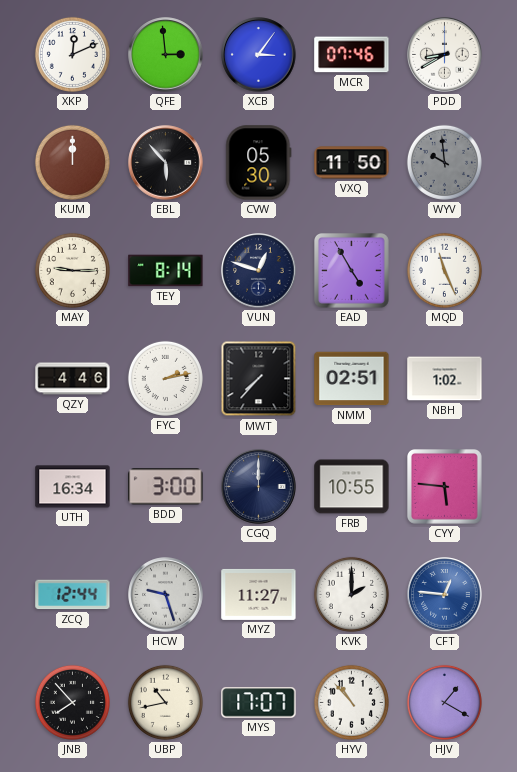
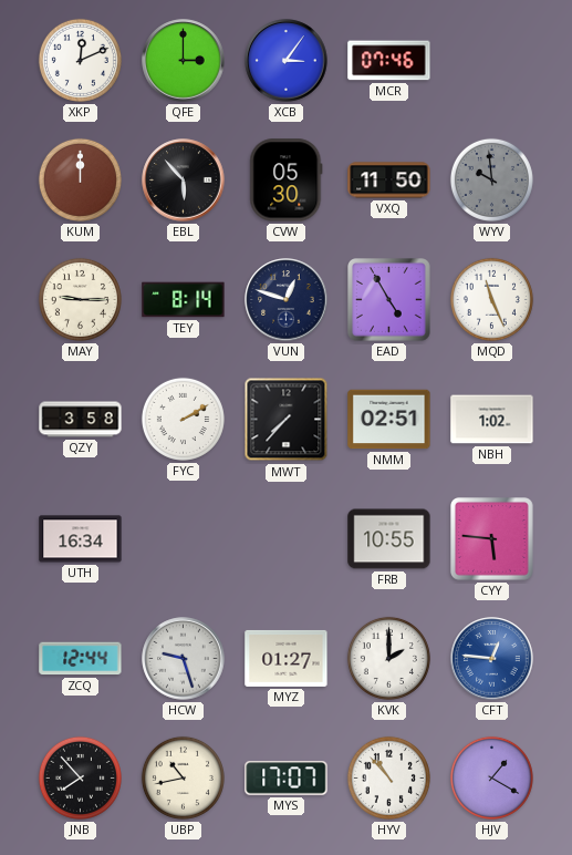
QFE: 2:59 -> 3:00 (184, 61)
PDD: 8:40 -> none (445, 55)
QZY: 4:46 -> 3:58 (81, 420)
FYC: 2:13 -> 2:10 (183, 419)
BDD: 3:00 -> none (166, 487)
CGQ: 12:00 -> none (259, 487)
MYZ: 11:27 -> 01:27 (287, 658)
